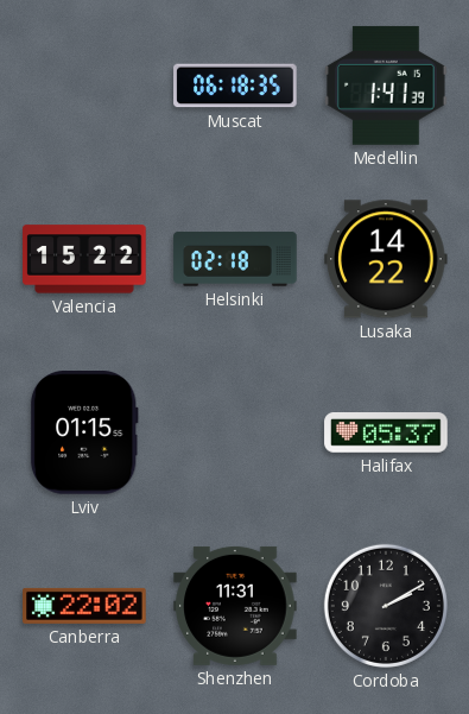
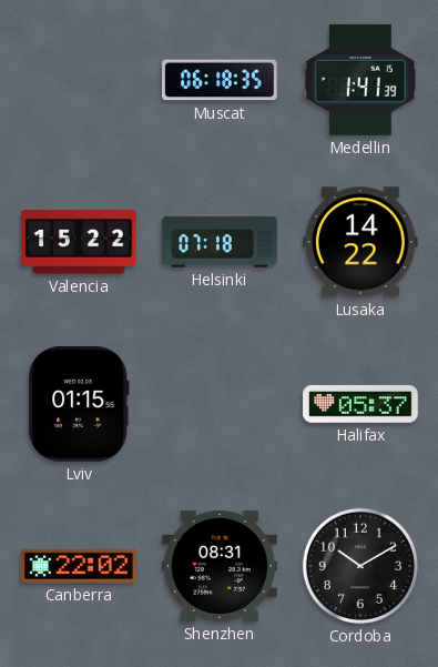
Helsinki: 02:18 -> 07:18 (220, 242)
Shenzhen: 11:31 -> 08:31 (220, 566)
Cordoba: 2:10 -> 10:10 (360, 566)
